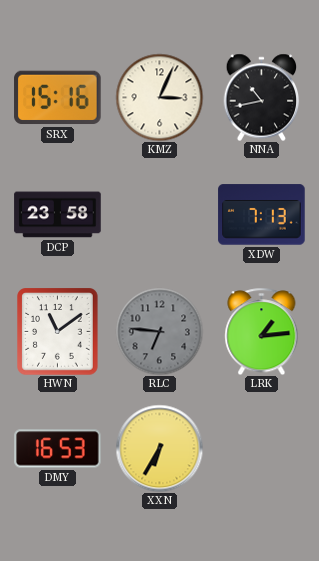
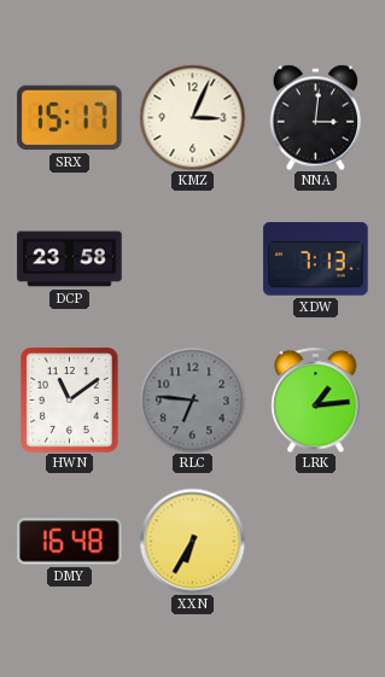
SRX: 15:16 -> 15:17 (70, 118)
NNA: 10:43 -> 3:01 (316, 117)
DMY: 16:53 -> 16:48 (70, 542)
